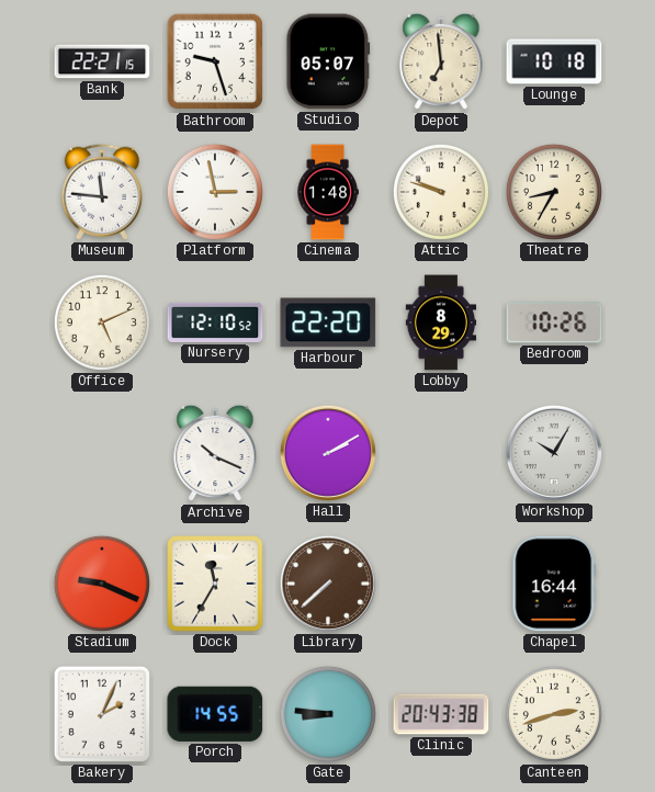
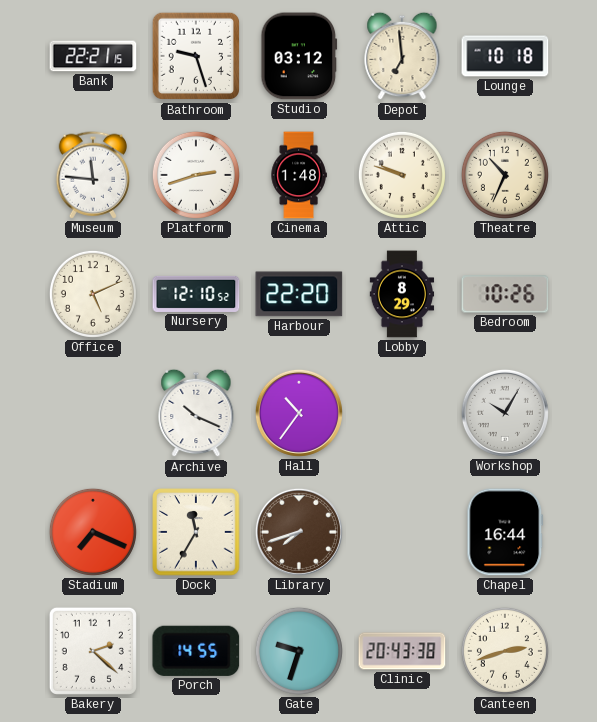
Studio: 05:07 -> 03:12 (299, 56)
Platform: 2:58 -> 2:42 (196, 175)
Theatre: 8:35 -> 10:34 (505, 175)
Hall: 2:10 -> 10:36 (299, 413)
Stadium: 9:19 -> 7:19 (93, 532)
Library: 7:38 -> 7:42 (299, 532)
Bakery: 2:04 -> 2:22 (93, 651)
Gate: 8:46 -> 9:33 (299, 651)
